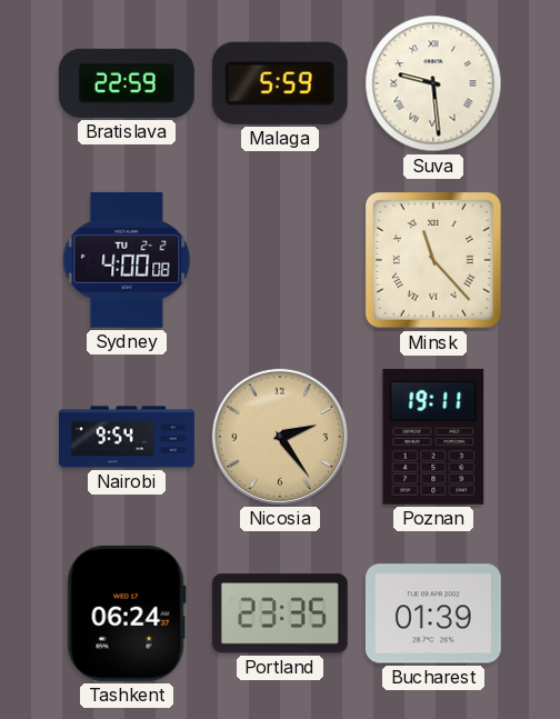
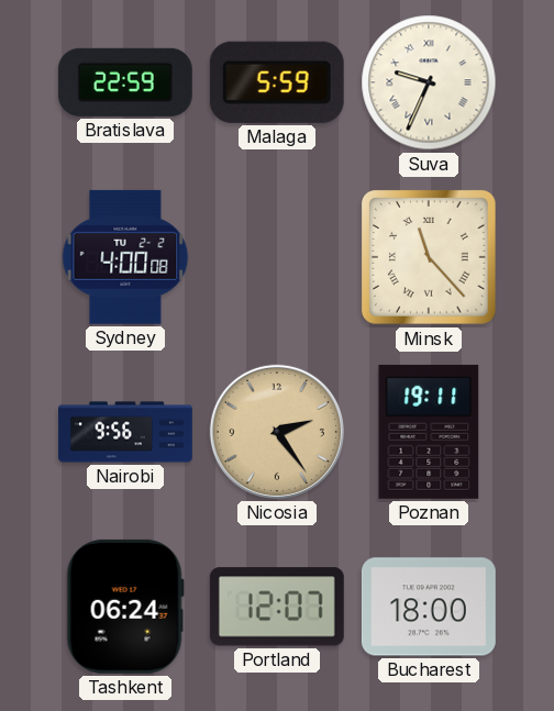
Suva: 9:29 -> 9:34 (429, 82)
Nairobi: 9:54 -> 9:56 (126, 432)
Portland: 23:35 -> 12:07 (277, 607)
Bucharest: 01:39 -> 18:00 (429, 607)
